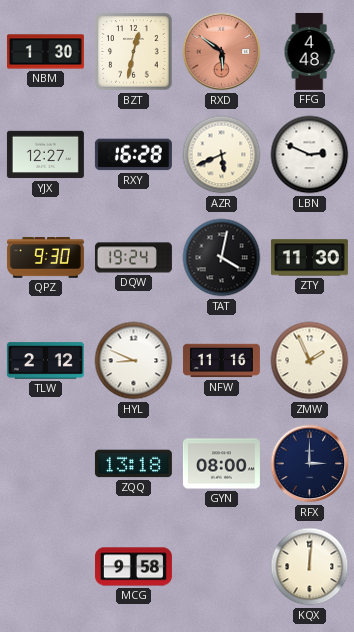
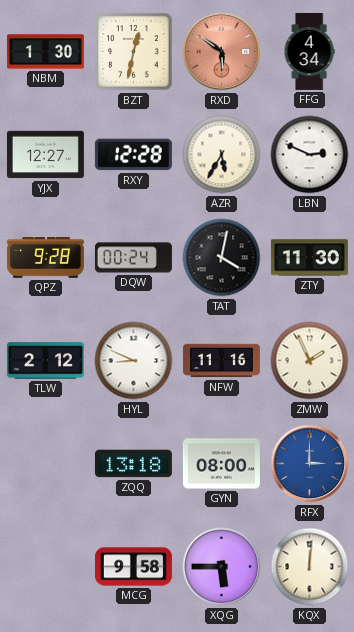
FFG: 4:48 -> 4:34 (309, 51)
RXY: 16:28 -> 12:28 (133, 155)
AZR: 5:41 -> 5:35 (222, 155)
QPZ: 9:30 -> 9:28 (45, 258)
DQW: 19:24 -> 00:24 (133, 258)
RFX dial: navy -> blue (310, 464)
XQG: none -> 5:45 (222, 567)
